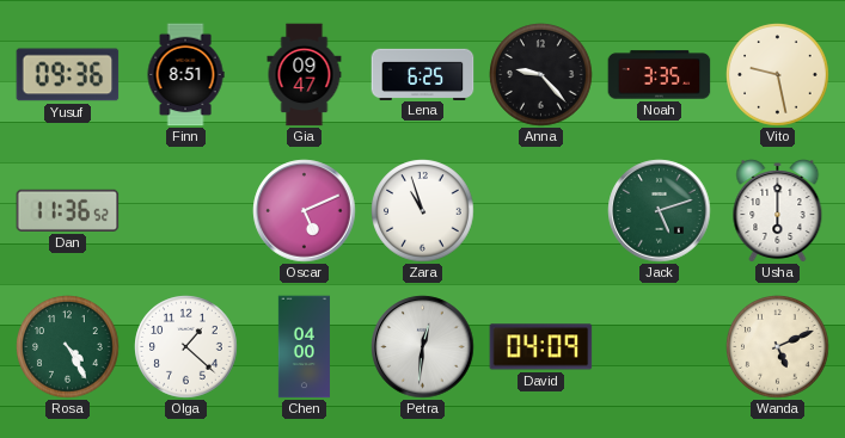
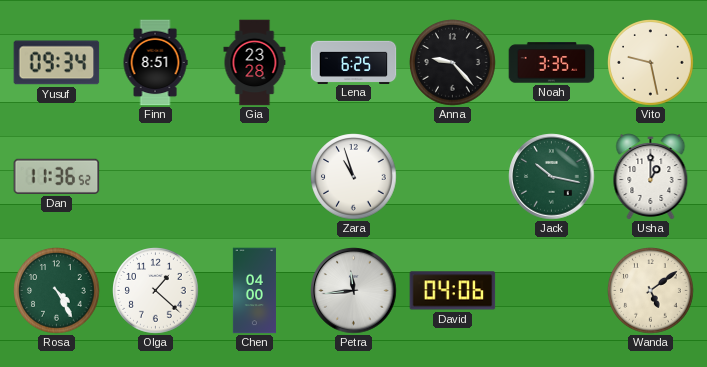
Yusuf: 09:36 -> 09:34 (57, 63)
Gia: 09:47 -> 23:28 (255, 63)
Oscar: 5:11 -> none (305, 211)
Jack: 5:12 -> 10:17 (552, 177)
Usha: 6:00 -> 1:00 (651, 177)
Petra: 12:31 -> 11:44 (354, 291)
David: 04:09 -> 04:06 (453, 291)
Wanda: 5:11 -> 5:09 (651, 291)
